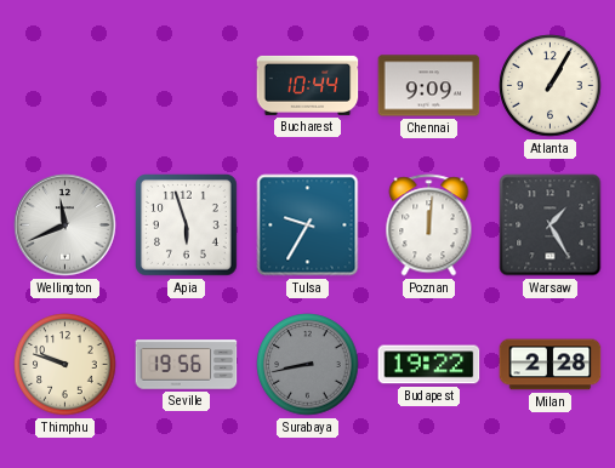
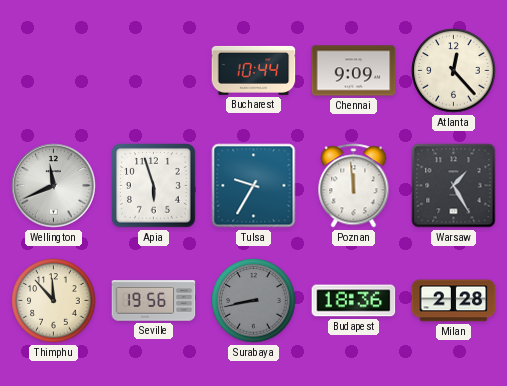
Atlanta: 1:05 -> 12:23 (454, 71)
Poznan: 12:01 -> 11:59 (354, 186)
Thimphu: 9:48 -> 11:53 (54, 301)
Budapest: 19:22 -> 18:36 (354, 301)
